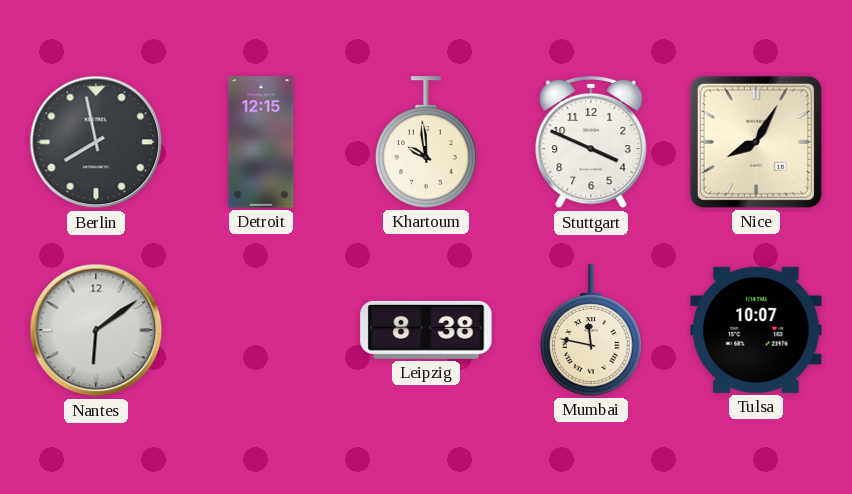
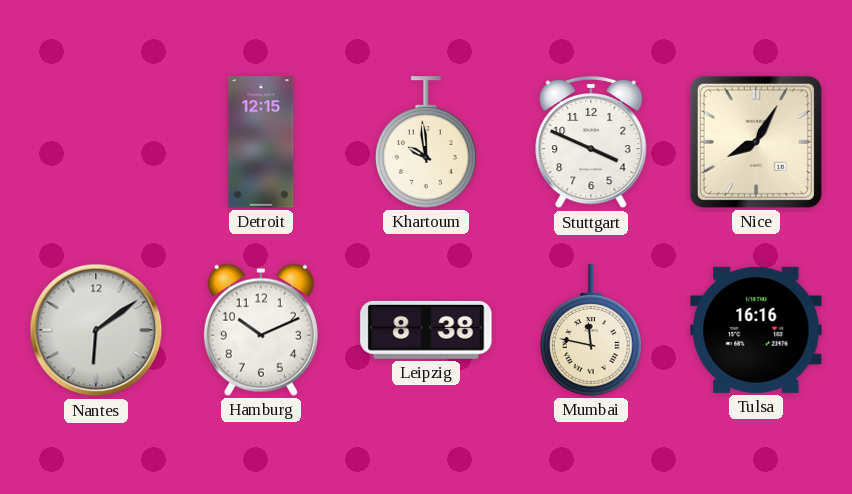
Berlin: 7:58 -> none (96, 142)
Hamburg: none -> 10:11 (261, 330)
Tulsa: 10:07 -> 16:16 (756, 330)
